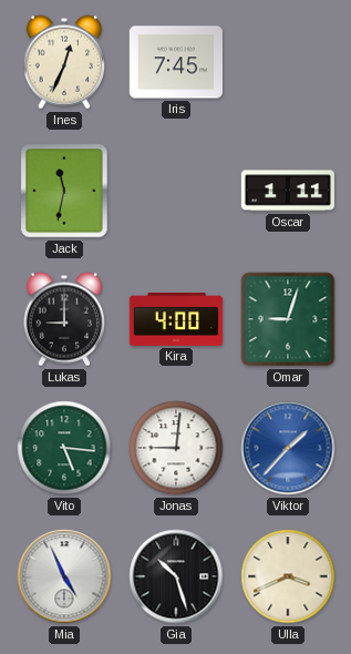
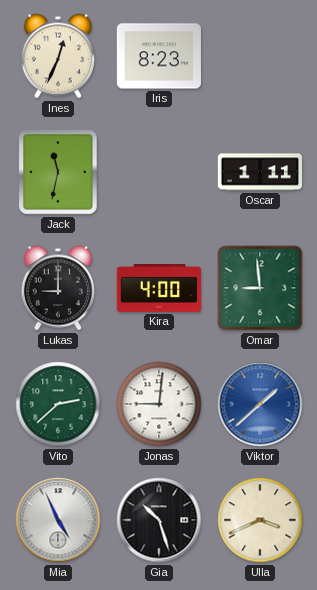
Iris: 7:45 -> 8:23 (159, 56)
Omar: 9:03 -> 8:59 (260, 288)
Vito: 5:16 -> 2:38 (58, 404)
Viktor: 1:37 -> 1:38 (260, 404)
